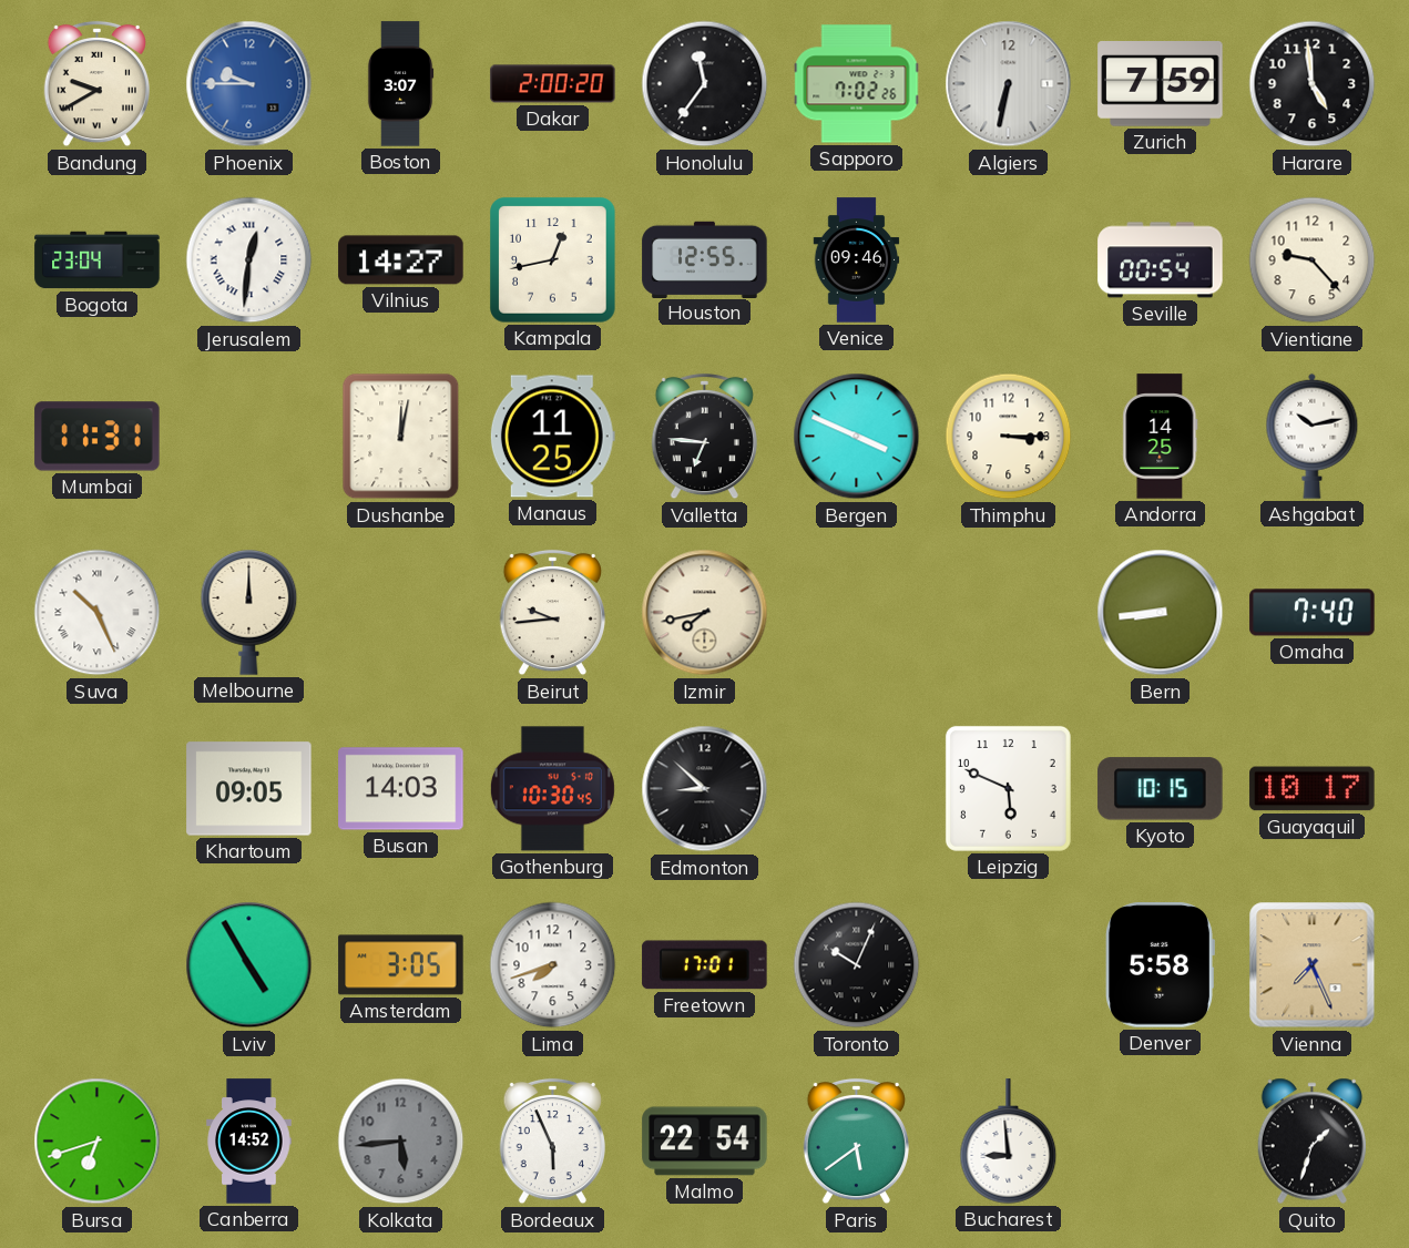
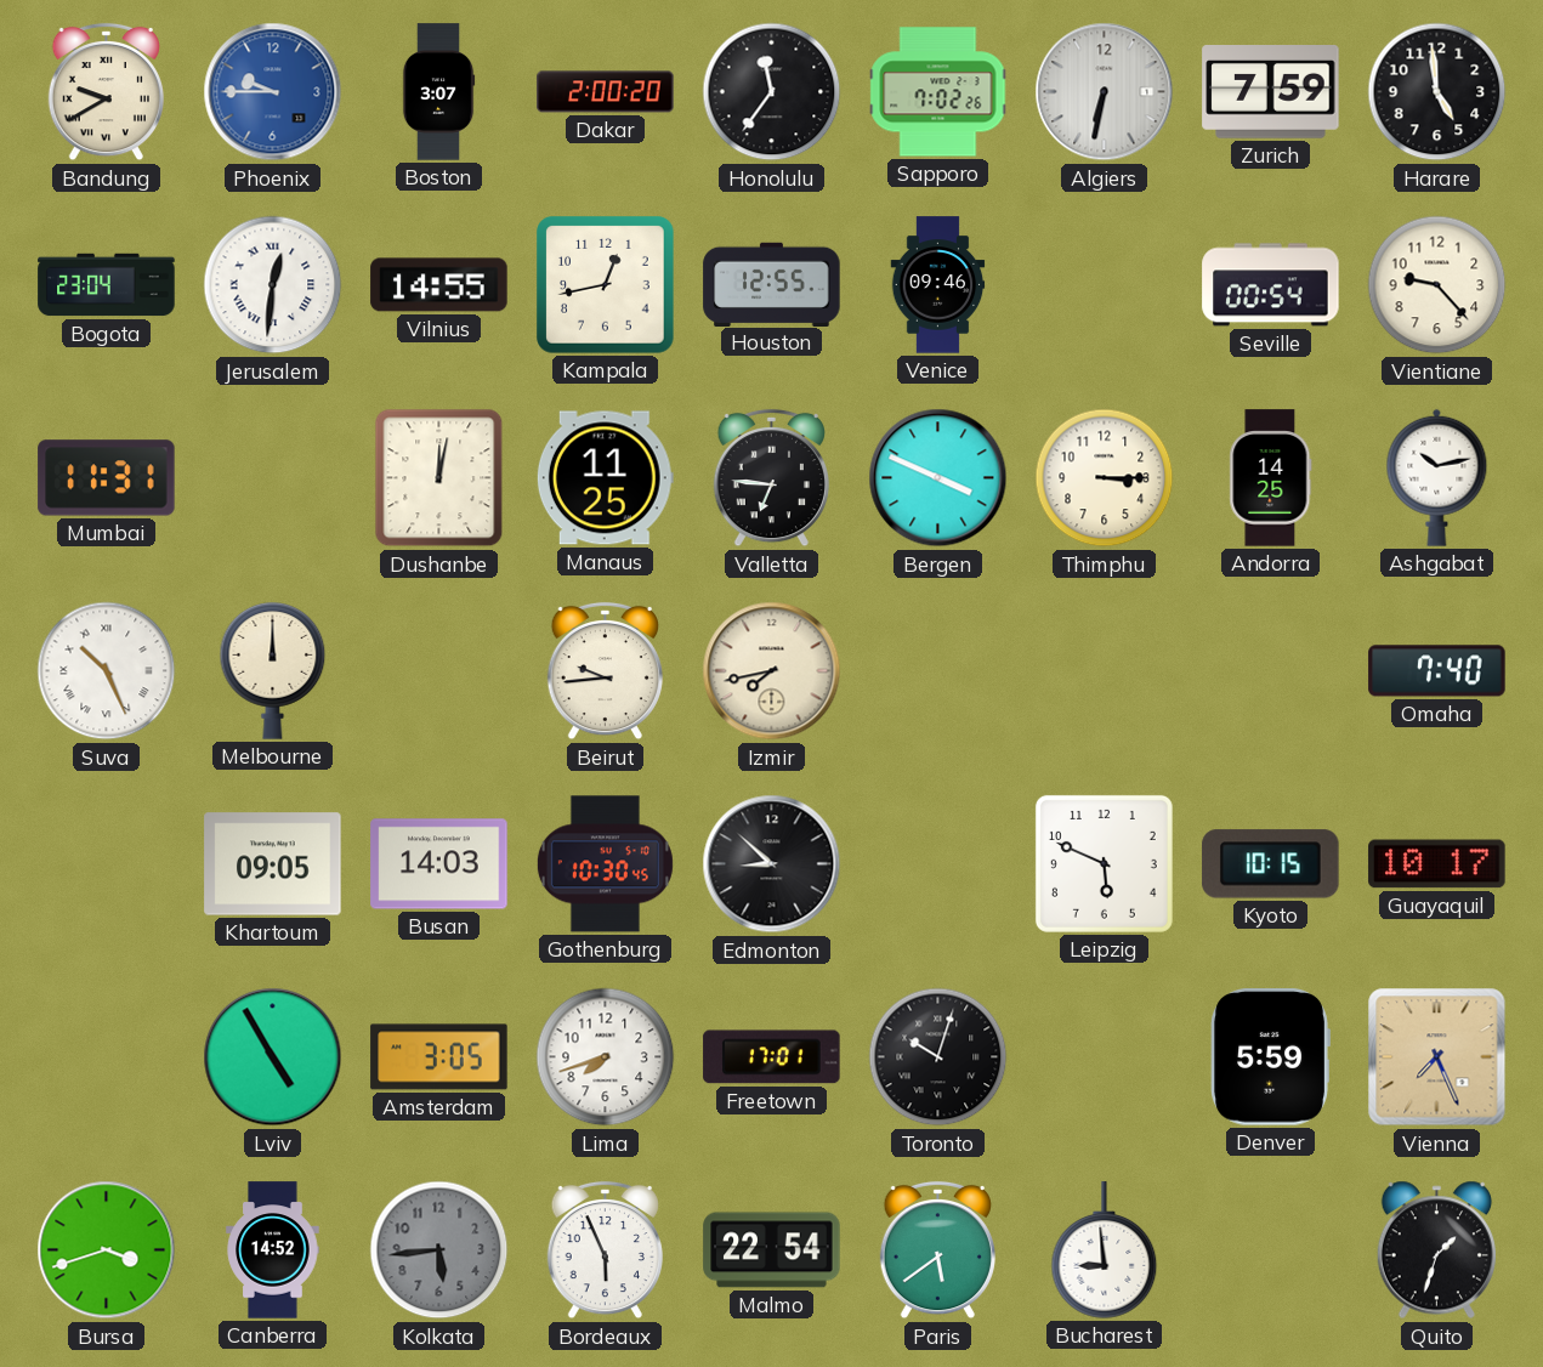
Vilnius: 14:27 -> 14:55 (439, 285)
Bern: 8:44 -> none (1161, 613)
Toronto: 10:04 -> 10:03 (938, 1057)
Denver: 5:58 -> 5:59 (1270, 1057)
Bursa: 6:42 -> 3:42 (107, 1250)
